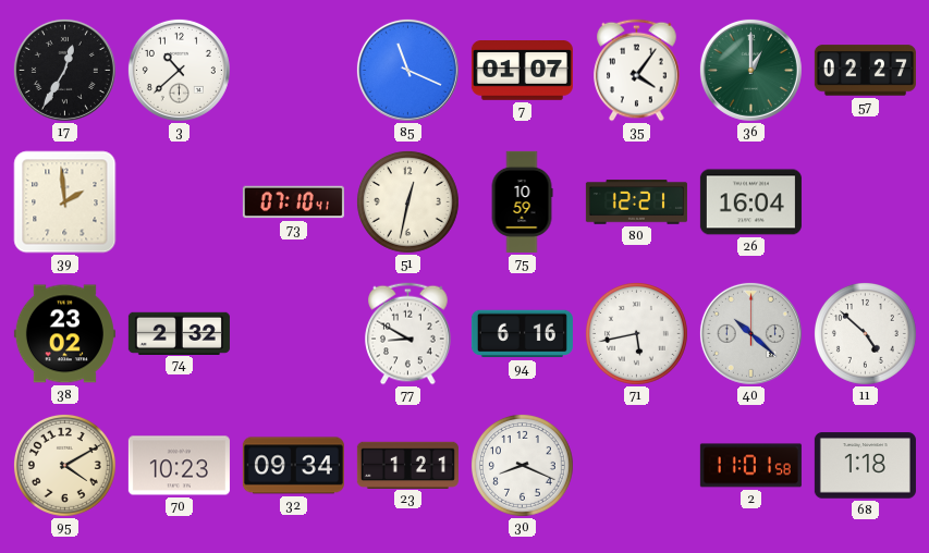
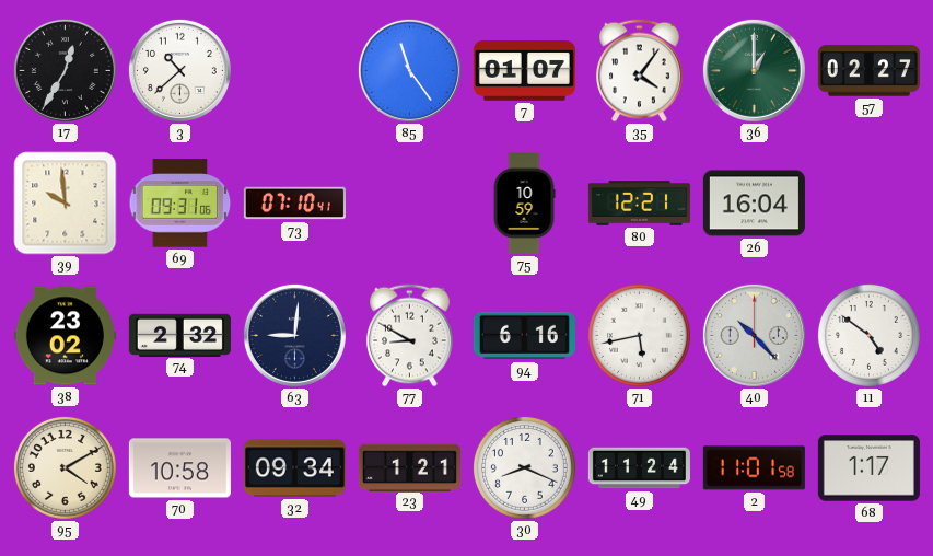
85: 11:19 -> 11:24 (409, 70)
39: 1:59 -> 9:59 (66, 204)
69: none -> 09:31 (180, 204)
51: 12:32 -> none (407, 201)
63: none -> 9:01 (294, 335)
40: 10:22 -> 10:23 (754, 335)
11: 4:52 -> 4:51 (868, 335)
70: 10:23 -> 10:58 (179, 468)
49: none -> 11:24 (639, 468)
68: 1:18 -> 1:17 (868, 468)
